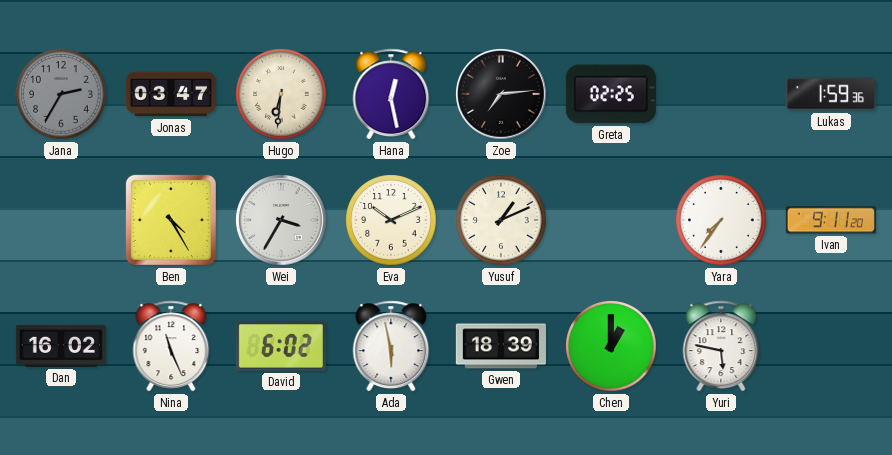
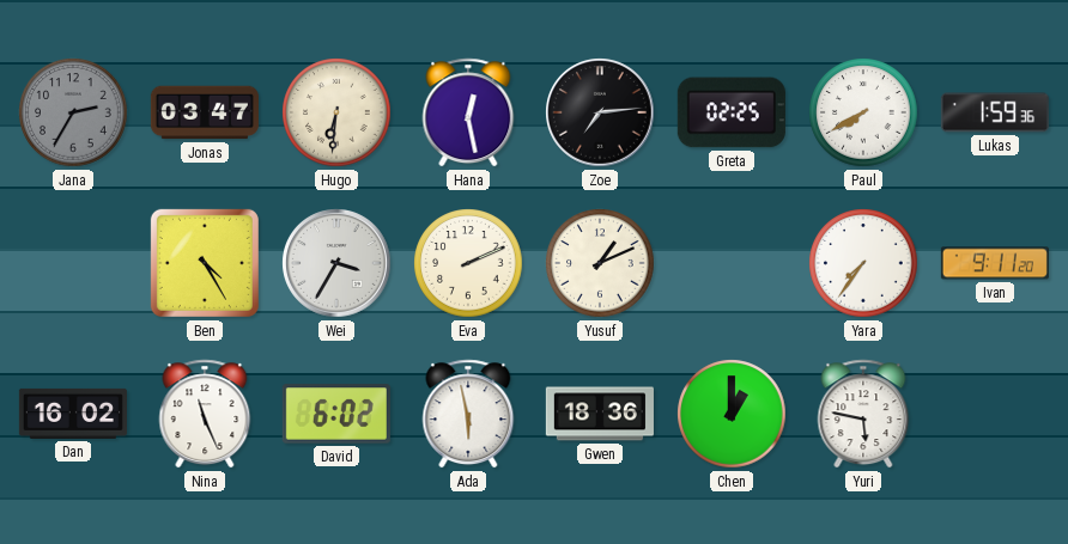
Paul: none -> 7:40 (863, 112)
Eva: 10:11 -> 2:11 (468, 263)
Gwen: 18:39 -> 18:36 (600, 414)
